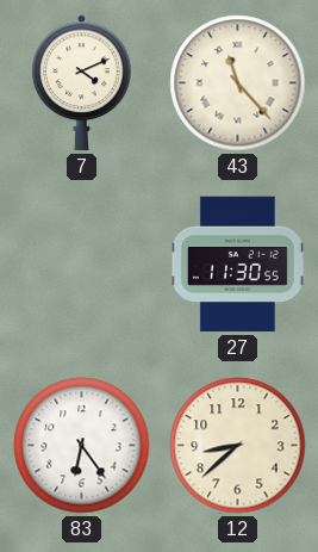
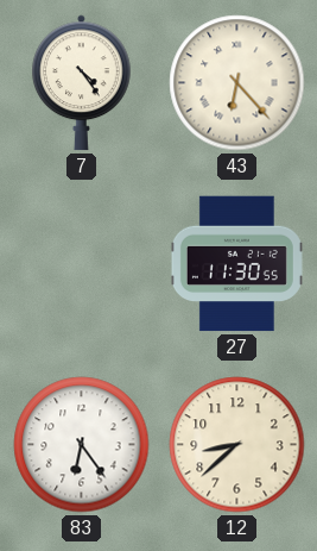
7: 4:11 -> 4:24 (82, 83)
43: 11:23 -> 6:23 (237, 83)
